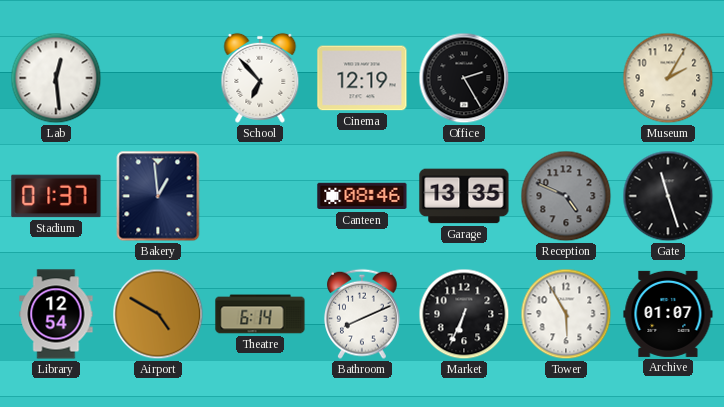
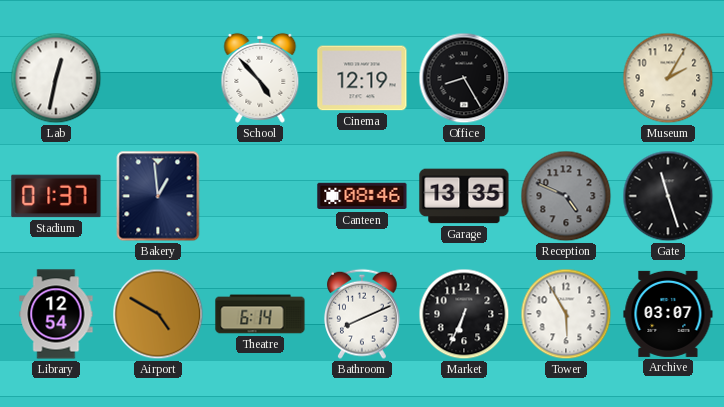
Lab: 12:29 -> 12:32 (56, 78)
School: 6:53 -> 4:53 (260, 78)
Office: 2:25 -> 8:25 (464, 78)
Archive: 01:07 -> 03:07 (668, 314)
